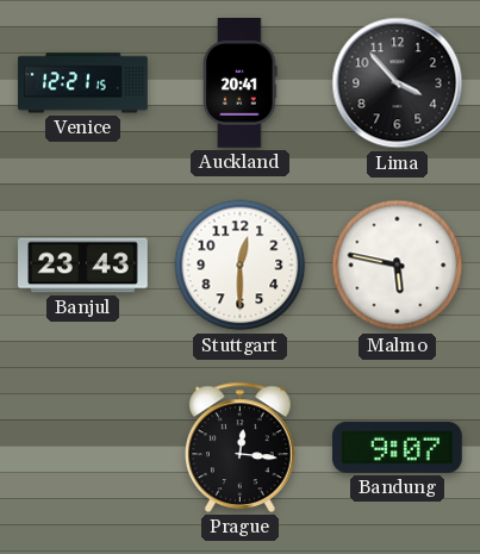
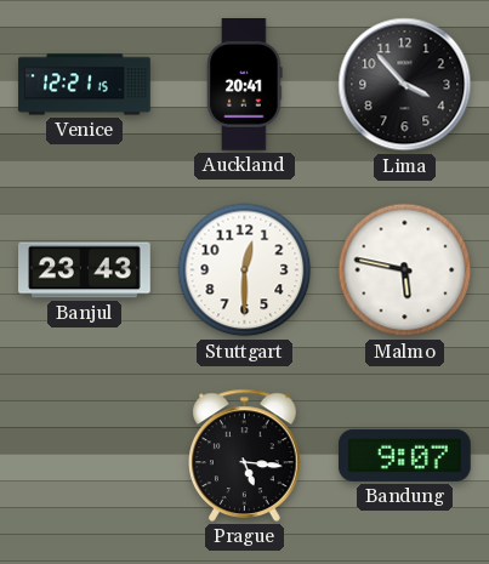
Prague: 12:16 -> 5:16 (245, 455)
